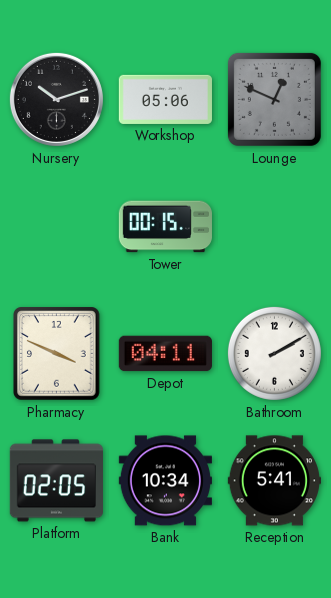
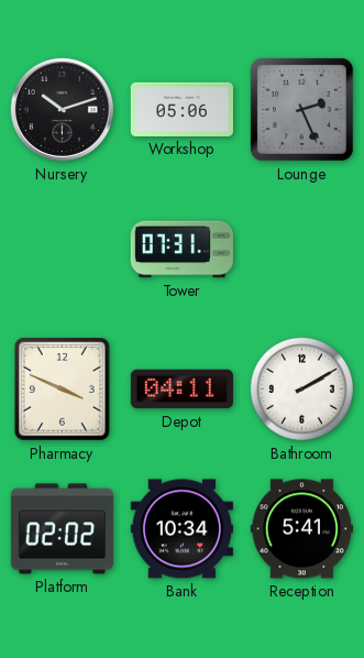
Lounge: 12:49 -> 2:26 (301, 109)
Tower: 00:15 -> 07:31 (181, 250)
Platform: 02:05 -> 02:02 (62, 529)
